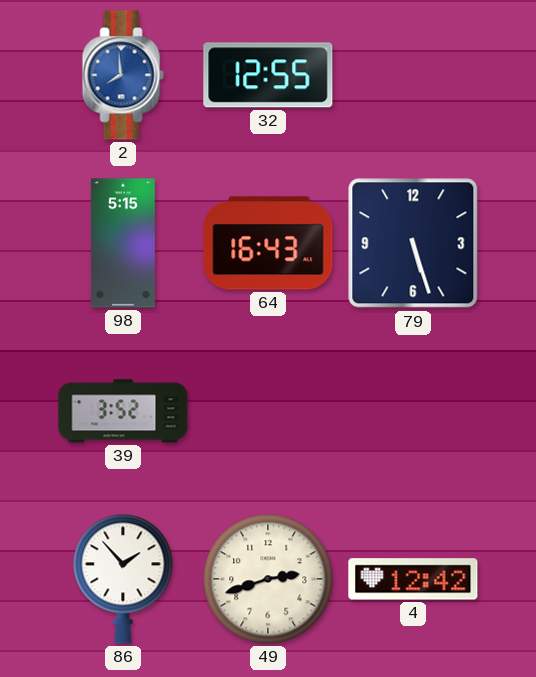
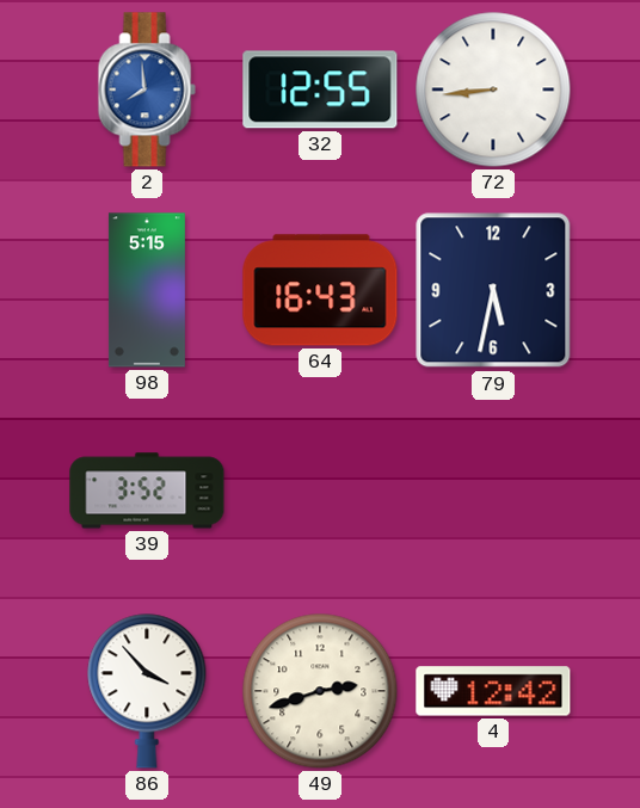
72: none -> 8:44 (493, 90)
79: 5:27 -> 5:32 (493, 290)
86: 1:53 -> 3:53 (147, 691)
